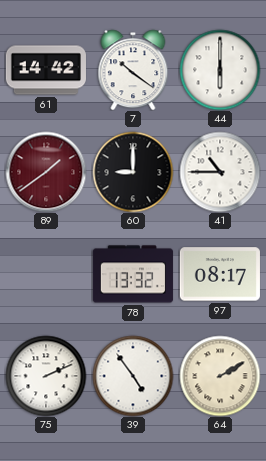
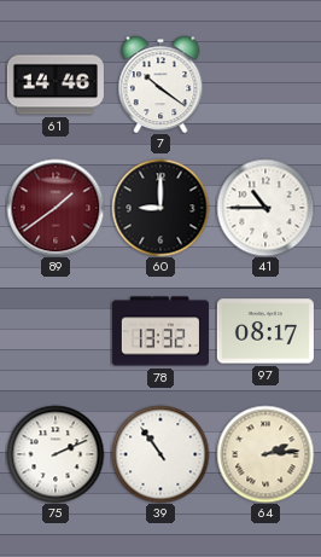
61: 14:42 -> 14:46 (56, 85)
44: 6:00 -> none (220, 70)
39: 4:54 -> 10:54 (160, 454)
64: 2:10 -> 2:14 (265, 454)
